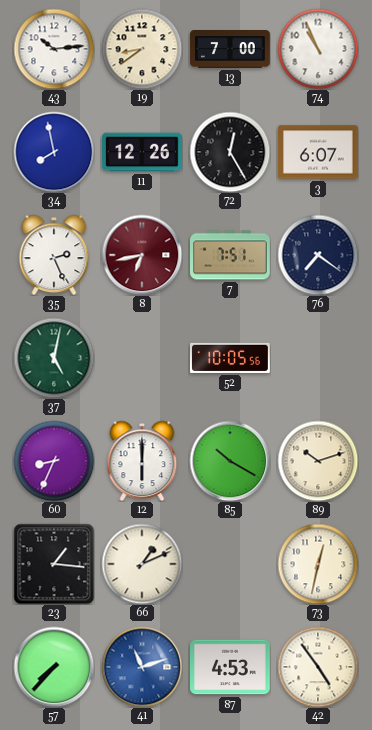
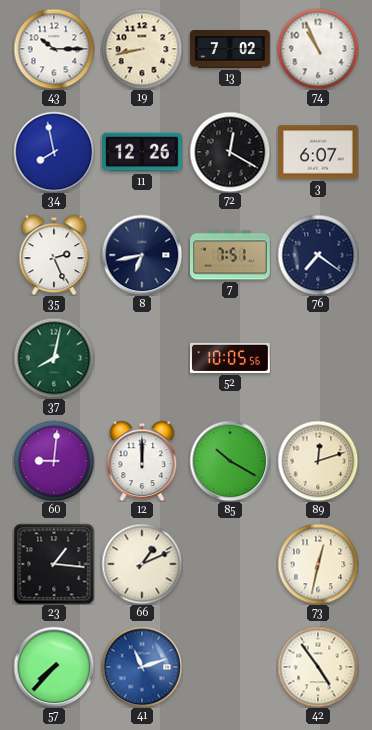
43: 10:14 -> 10:15 (54, 49)
19: 8:39 -> 8:43 (142, 49)
13: 7:00 -> 7:02 (230, 50)
72: 12:25 -> 12:20 (230, 152)
8 dial: burgundy -> navy (142, 255)
37: 5:02 -> 8:02 (54, 358)
60: 8:34 -> 9:01 (54, 461)
12: 6:00 -> 12:00 (142, 461)
89: 10:12 -> 12:12 (318, 461)
87: 4:53 -> none (231, 667)
